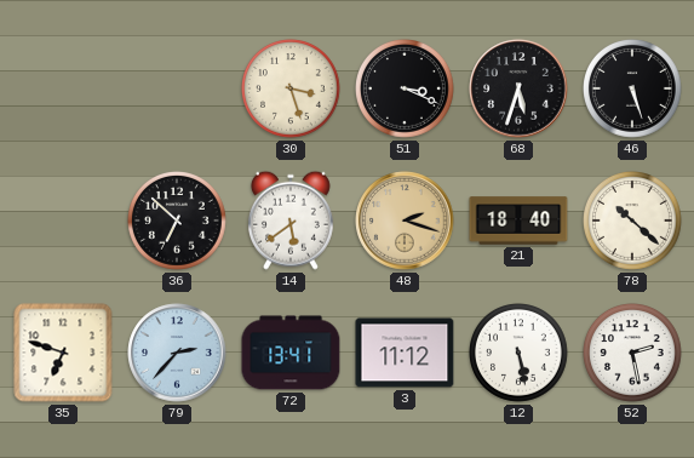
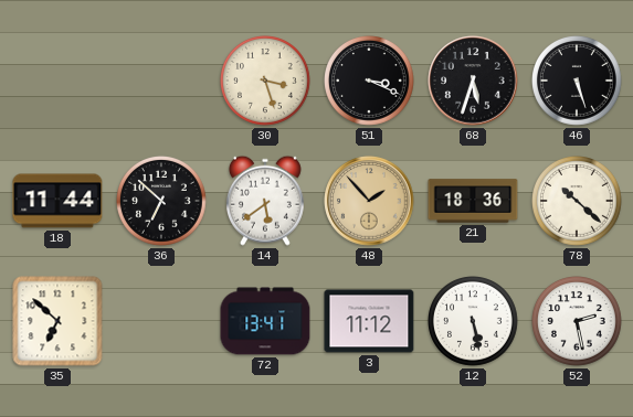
18: none -> 11:44 (57, 201)
48: 2:18 -> 1:53 (369, 201)
21: 18:40 -> 18:36 (473, 201)
35: 6:48 -> 6:52 (57, 321)
79: 2:37 -> none (177, 353)
